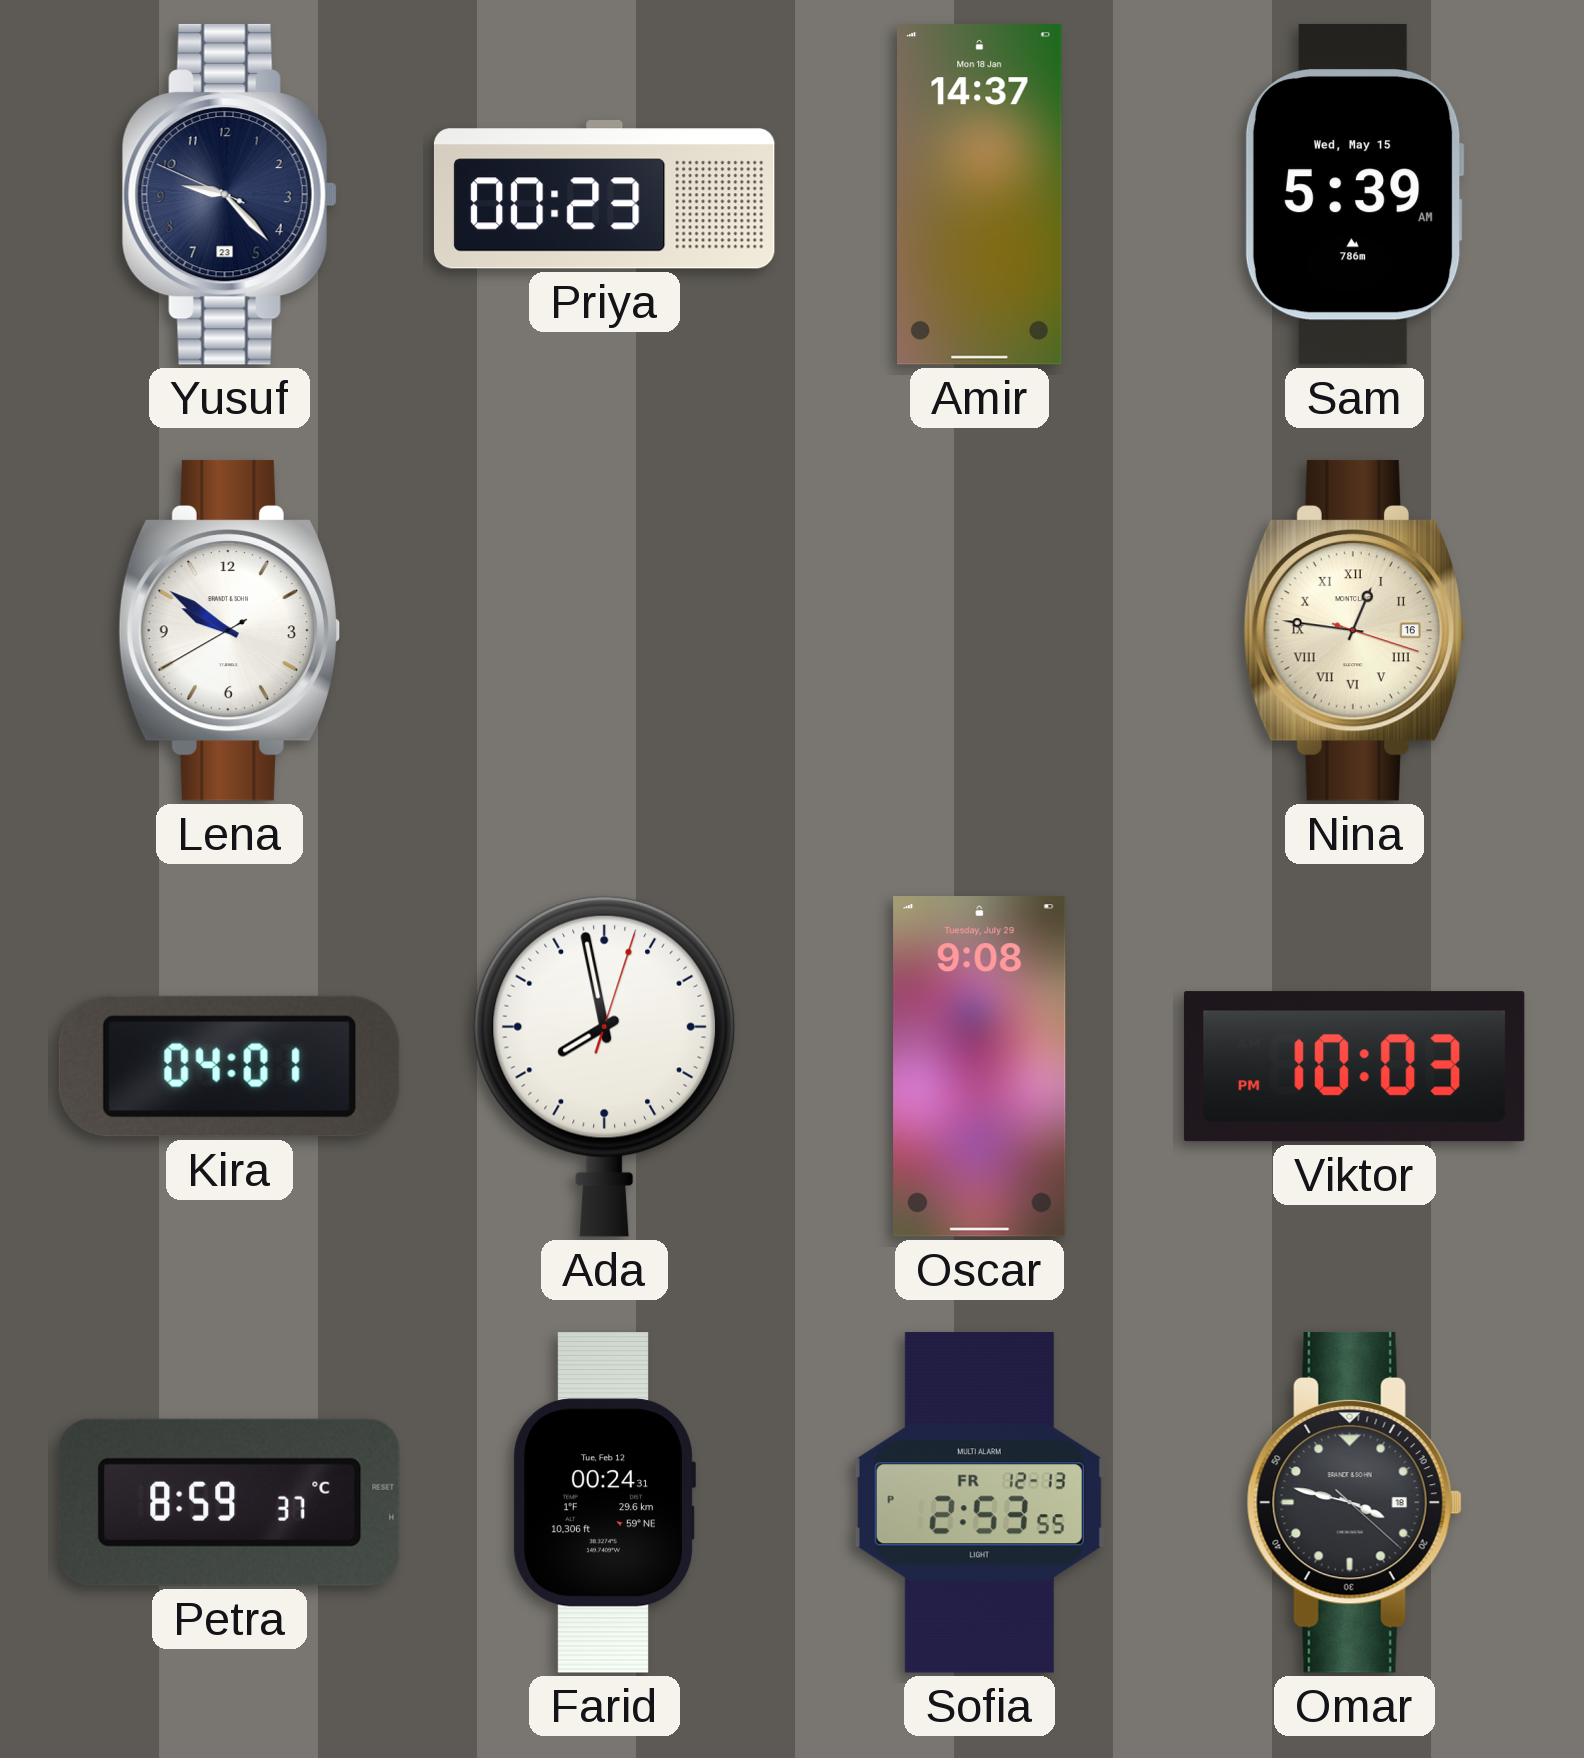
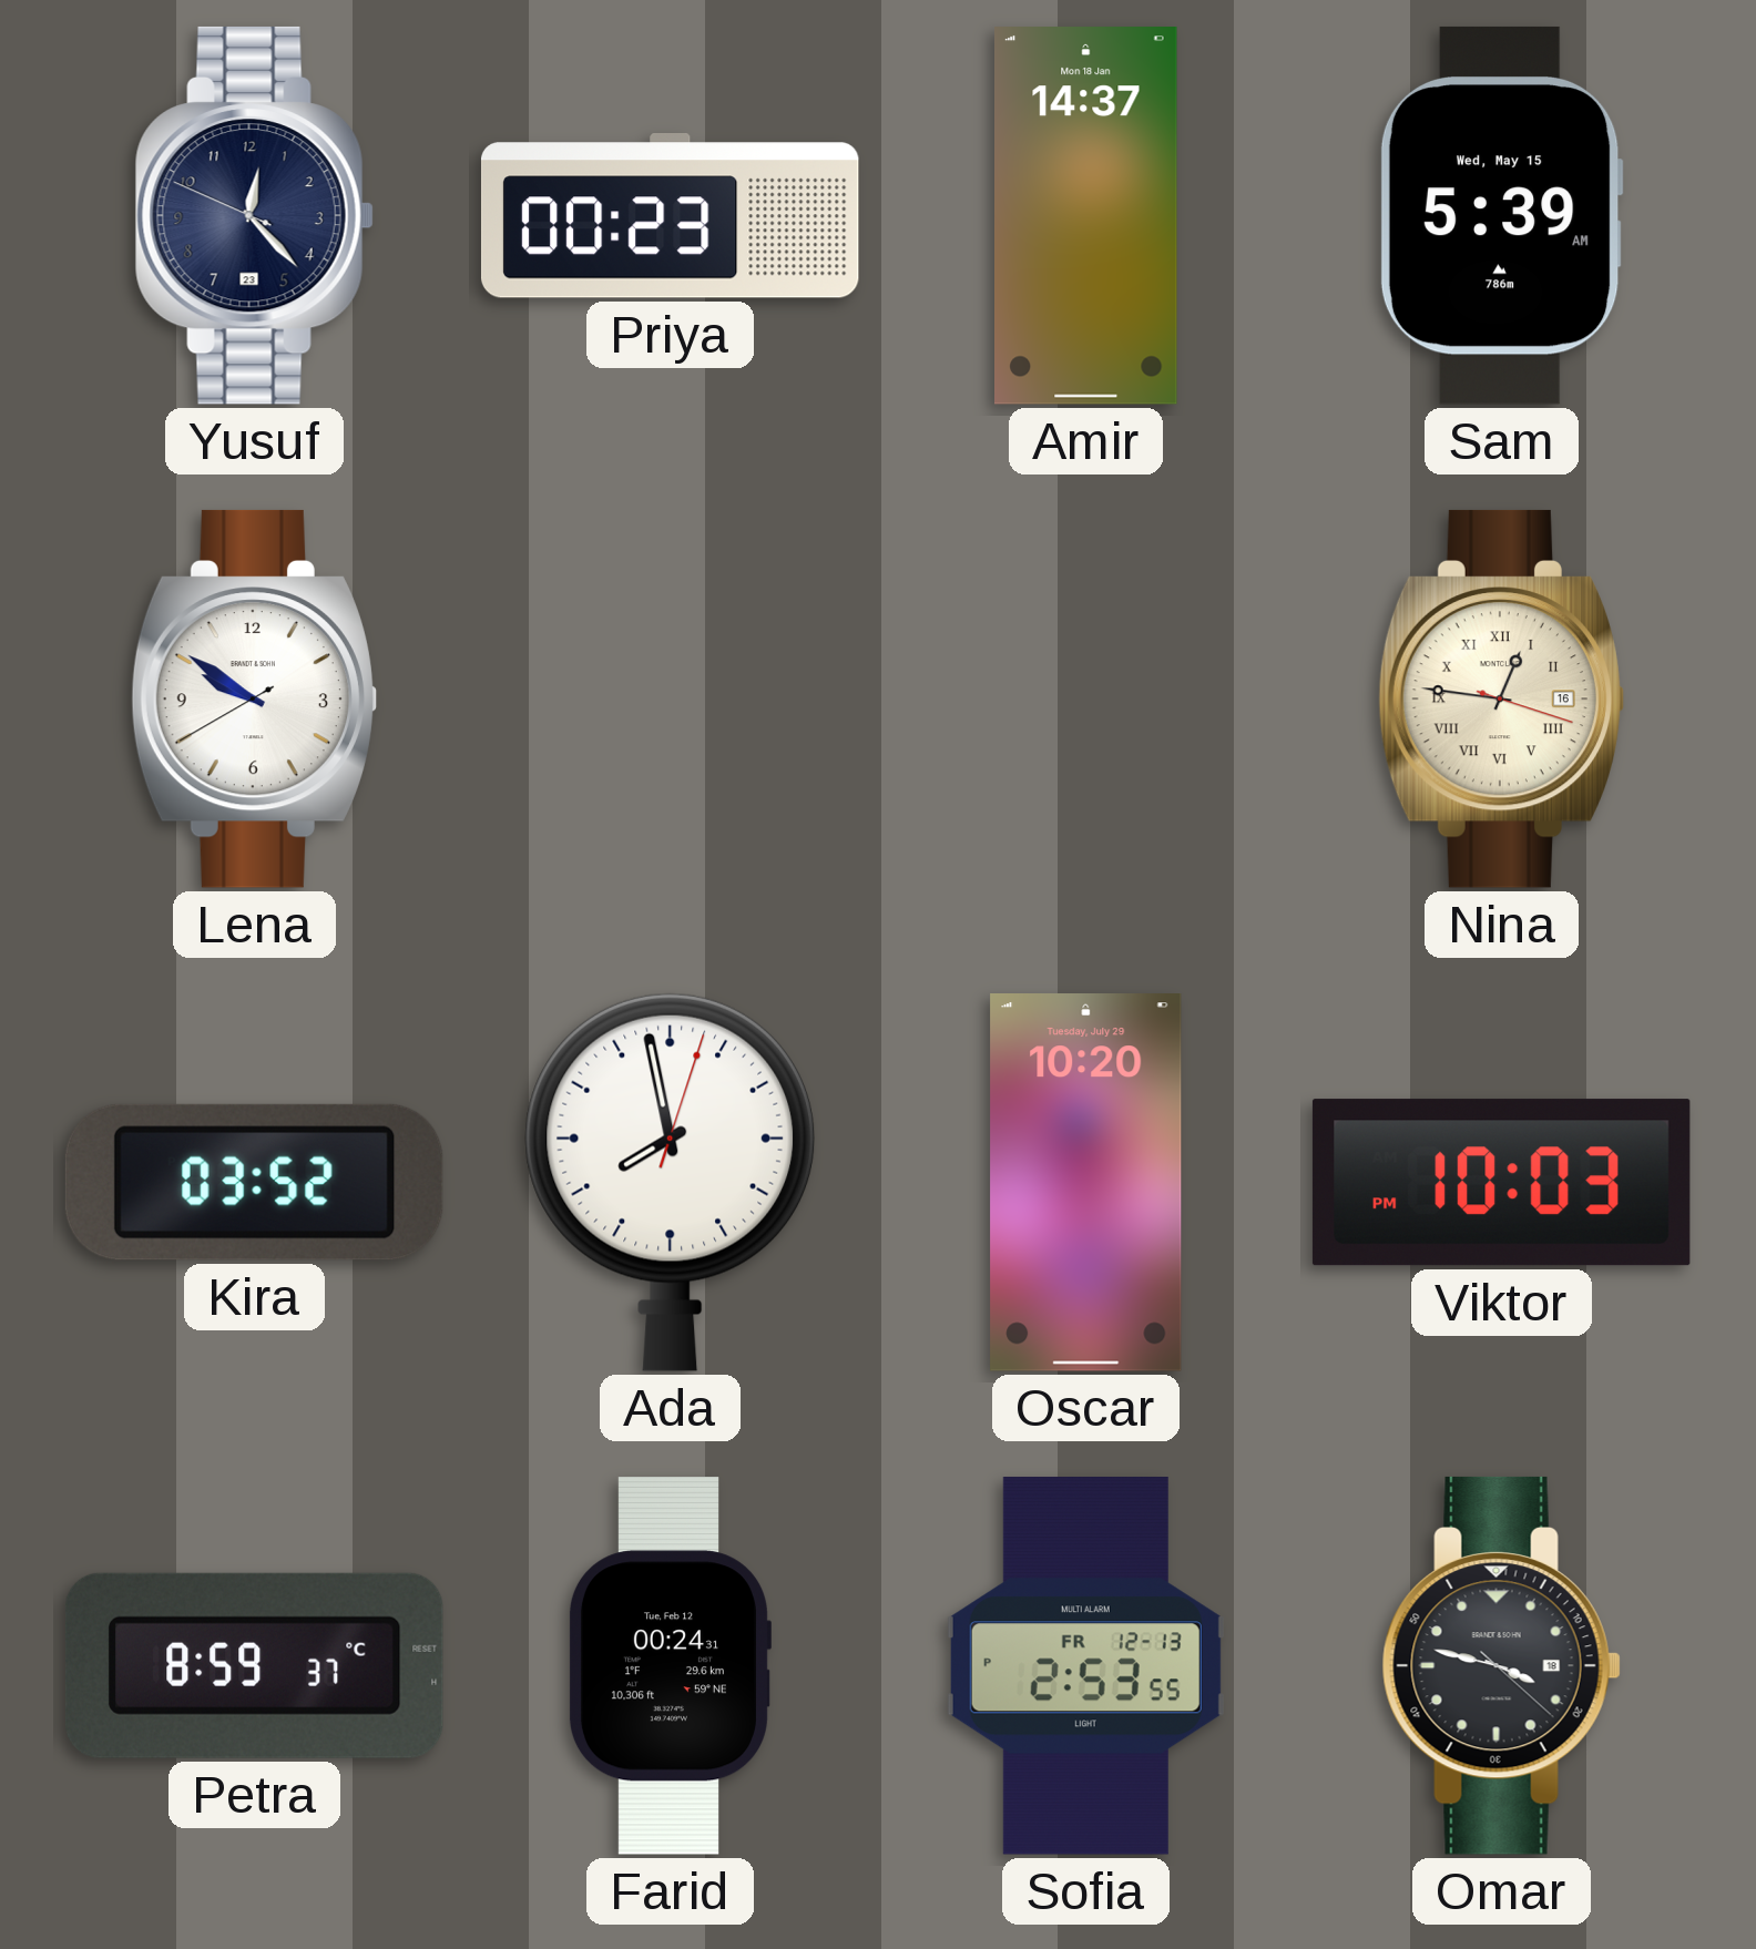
Yusuf: 9:22 -> 12:22 (254, 215)
Kira: 04:01 -> 03:52 (254, 1182)
Oscar: 9:08 -> 10:20 (1086, 1183)
